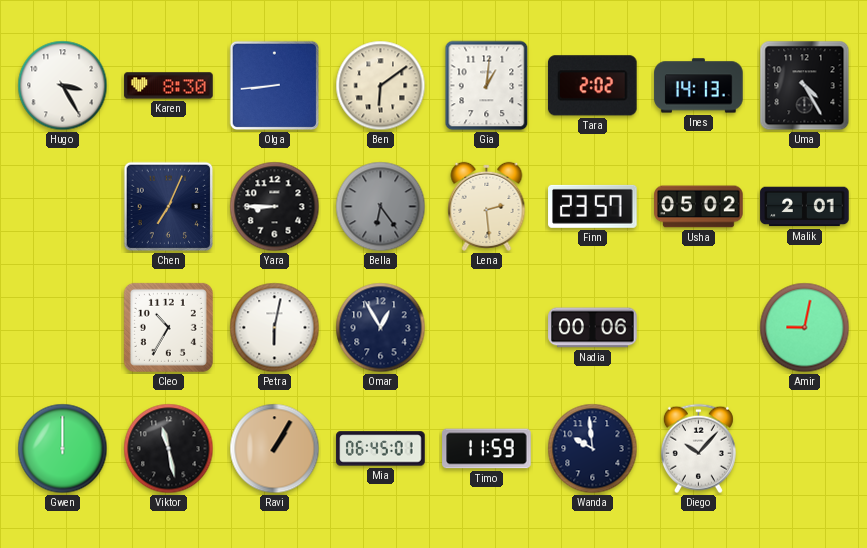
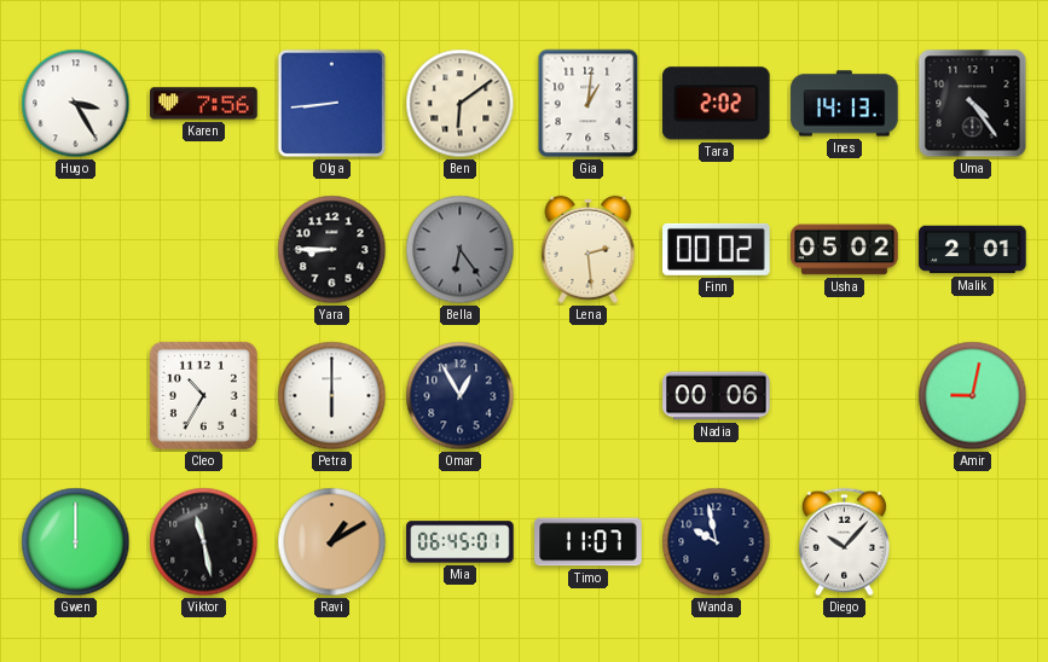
Karen: 8:30 -> 7:56 (204, 104)
Uma: 4:25 -> 4:24 (973, 104)
Chen: 7:04 -> none (169, 207)
Finn: 23:57 -> 00:02 (717, 249)
Petra: 6:02 -> 6:00 (332, 396)
Ravi: 1:05 -> 1:10 (332, 542)
Timo: 11:59 -> 11:07 (589, 542)
Wanda: 9:59 -> 9:58 (717, 542)
